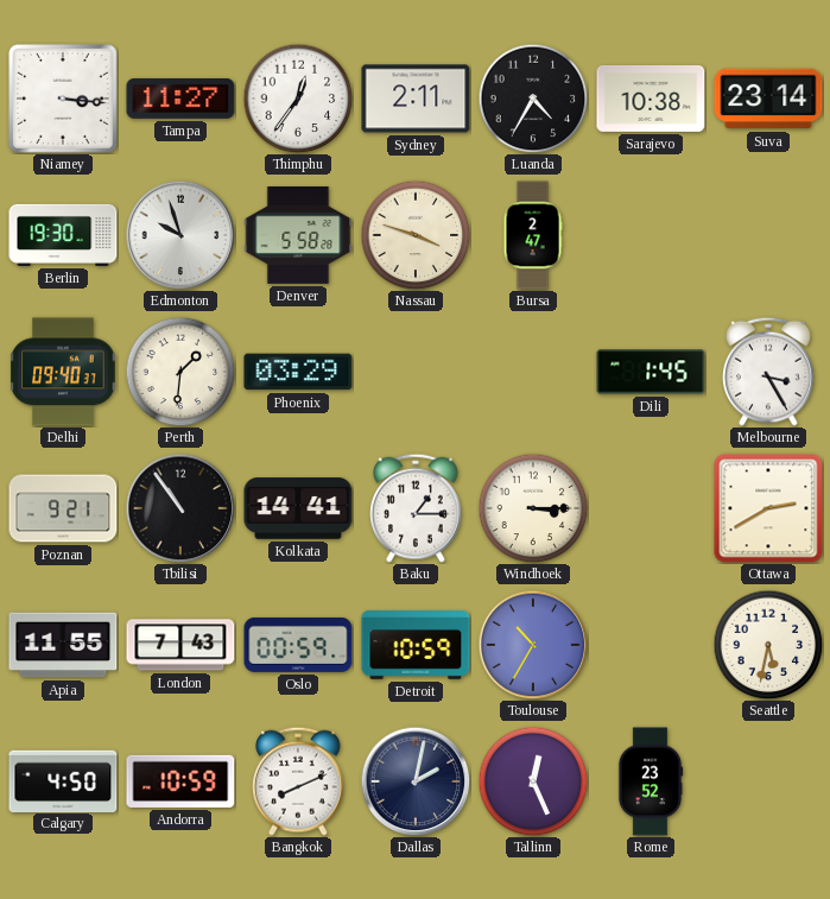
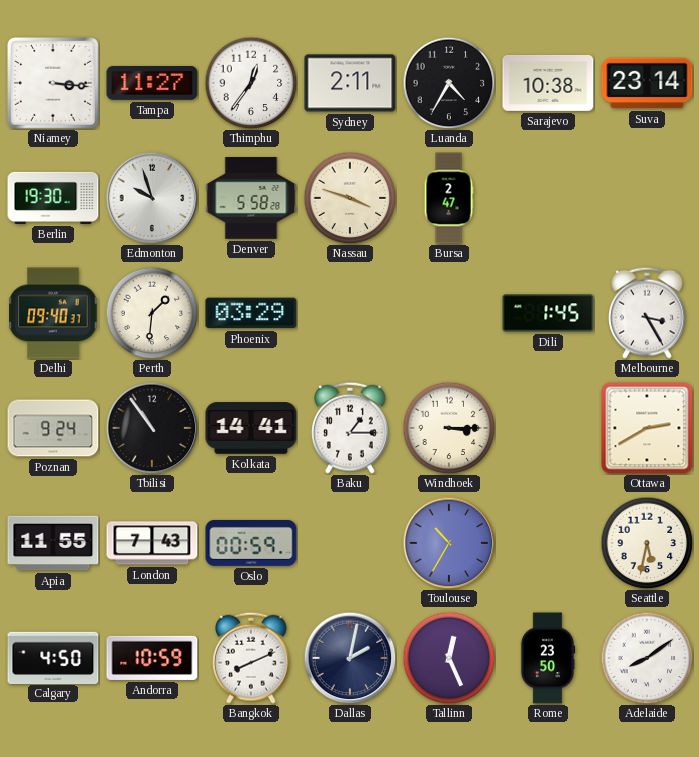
Poznan: 9:21 -> 9:24 (53, 428)
Detroit: 10:59 -> none (416, 646)
Rome: 23:52 -> 23:50 (548, 658)
Adelaide: none -> 8:09 (647, 658)
